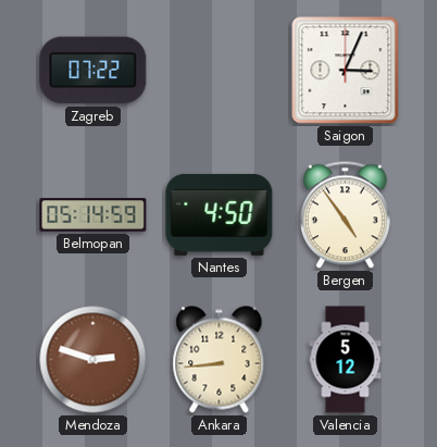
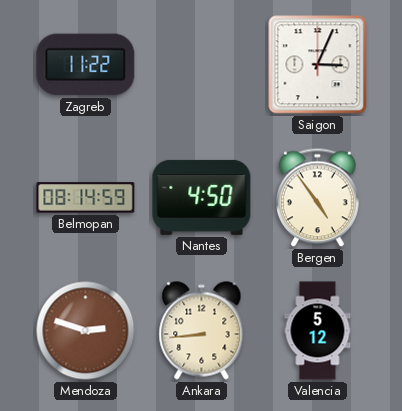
Zagreb: 07:22 -> 11:22 (86, 65)
Belmopan: 05:14 -> 08:14 (86, 198)
